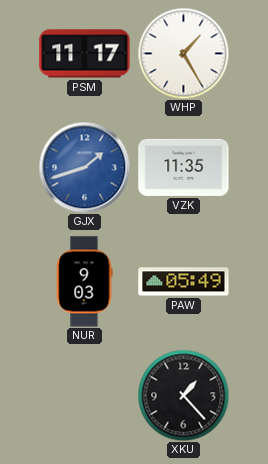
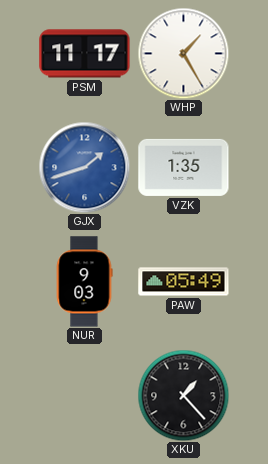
VZK: 11:35 -> 1:35 (184, 167)
